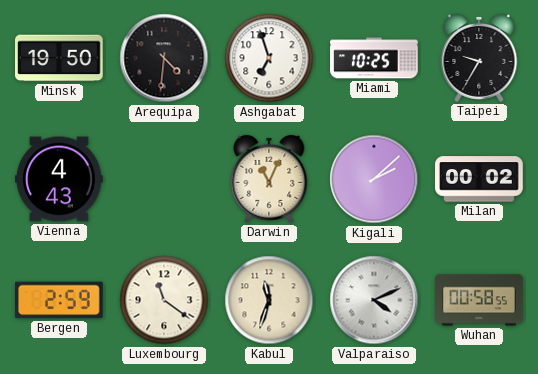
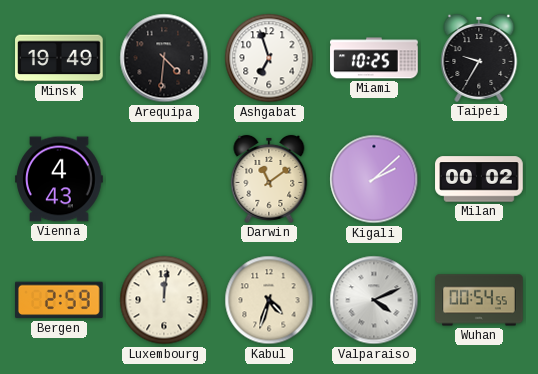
Minsk: 19:50 -> 19:49 (59, 58)
Darwin: 11:04 -> 11:09 (269, 179)
Luxembourg: 11:21 -> 12:01 (164, 300)
Kabul: 11:33 -> 4:33 (269, 300)
Wuhan: 00:58 -> 00:54 (479, 300)
